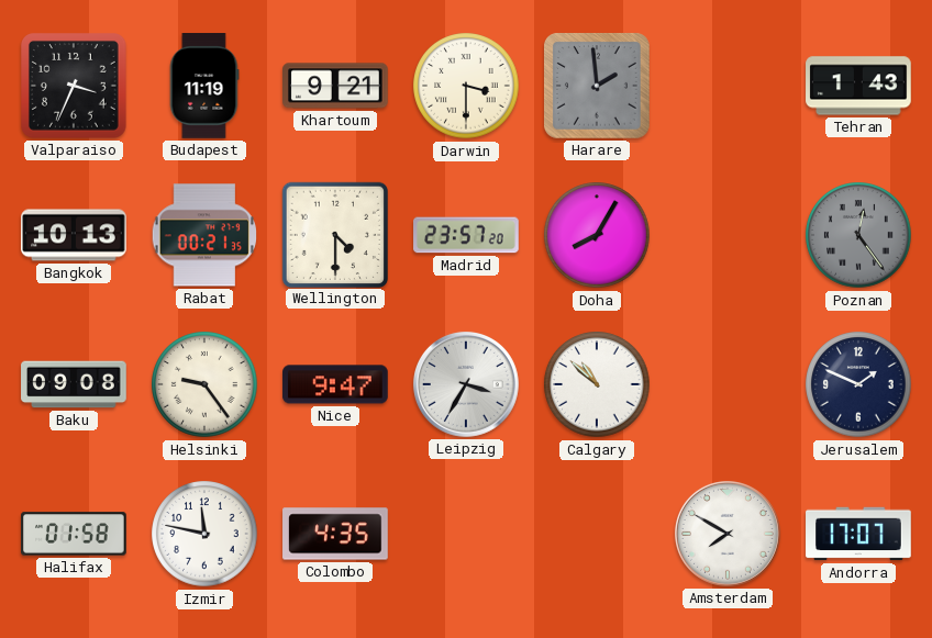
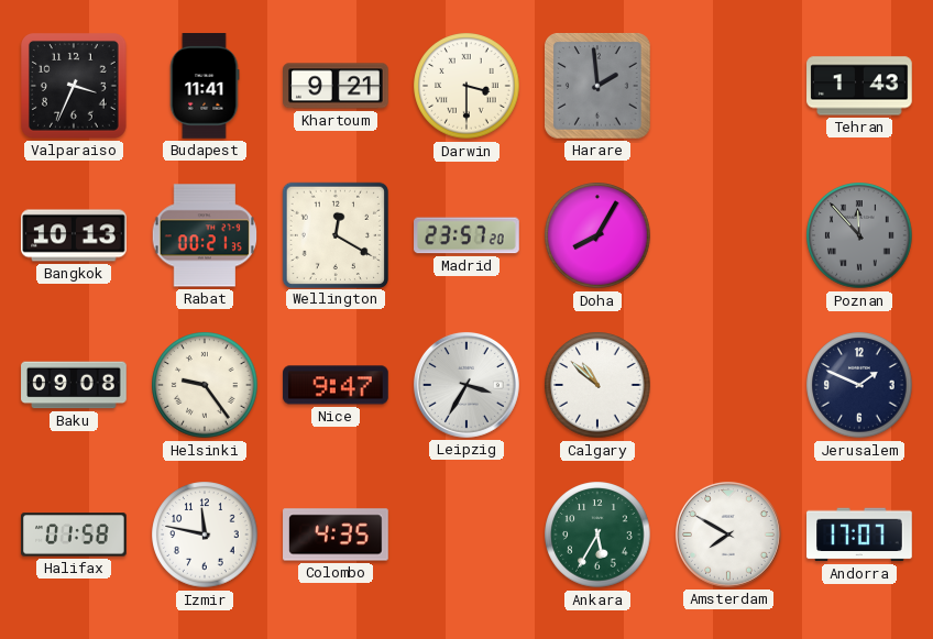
Budapest: 11:19 -> 11:41 (205, 86)
Wellington: 4:30 -> 12:20 (334, 234)
Poznan: 12:24 -> 11:53 (859, 235)
Ankara: none -> 5:35 (597, 535)
